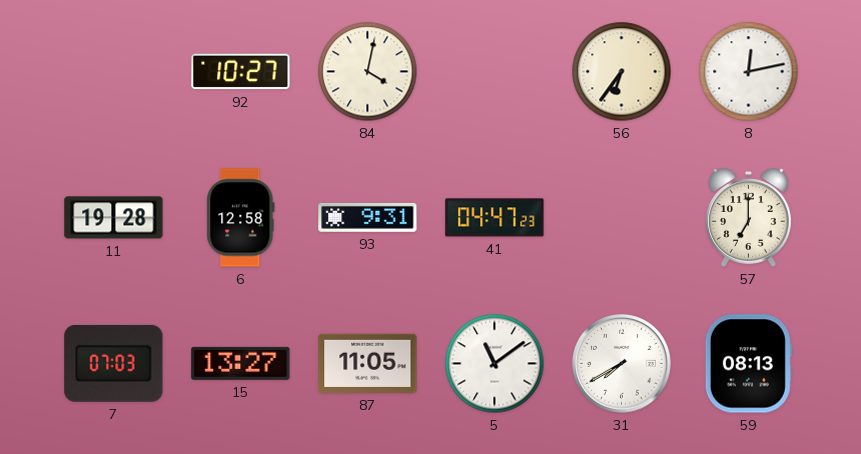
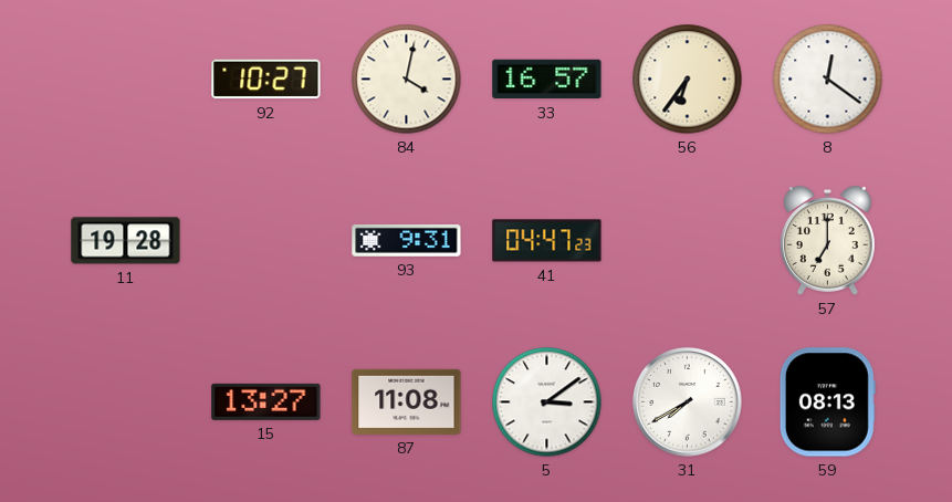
33: none -> 16:57 (547, 80)
8: 12:13 -> 12:21 (828, 80)
6: 12:58 -> none (241, 218)
7: 07:03 -> none (114, 363)
87: 11:05 -> 11:08 (407, 401)
5: 11:09 -> 3:09 (547, 402)
